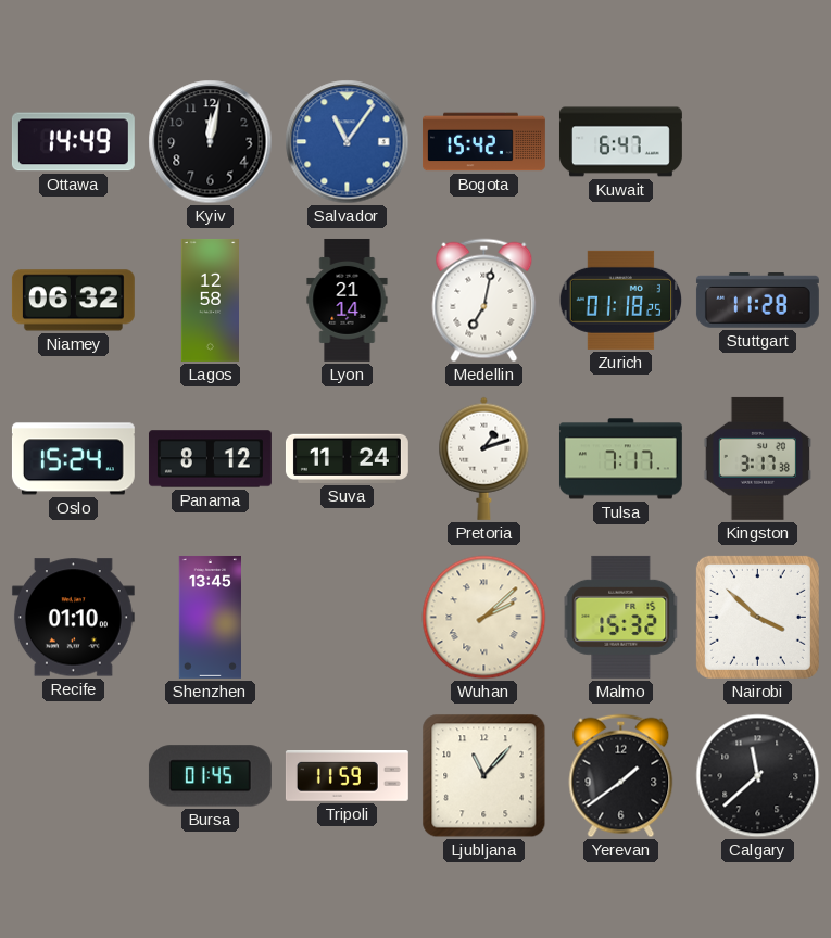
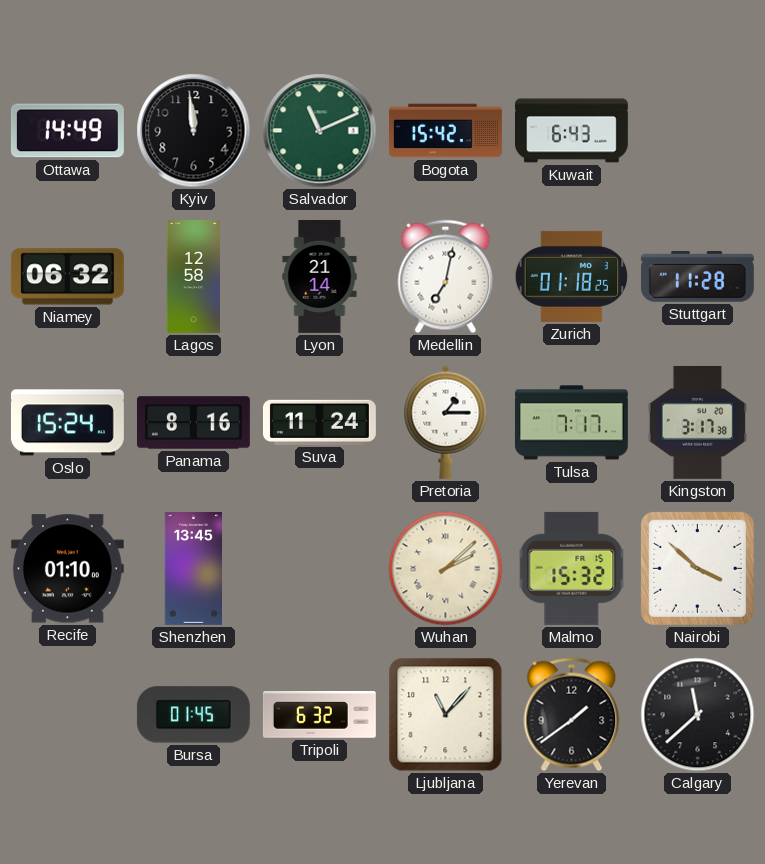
Kyiv: 12:02 -> 11:59 (194, 131)
Salvador: 11:06 -> 11:11 (320, 131)
Salvador dial: blue -> green (320, 131)
Kuwait: 6:47 -> 6:43 (571, 131)
Panama: 8:12 -> 8:16 (193, 423)
Pretoria: 1:12 -> 1:15 (446, 422)
Tripoli: 11:59 -> 6:32 (319, 715)
